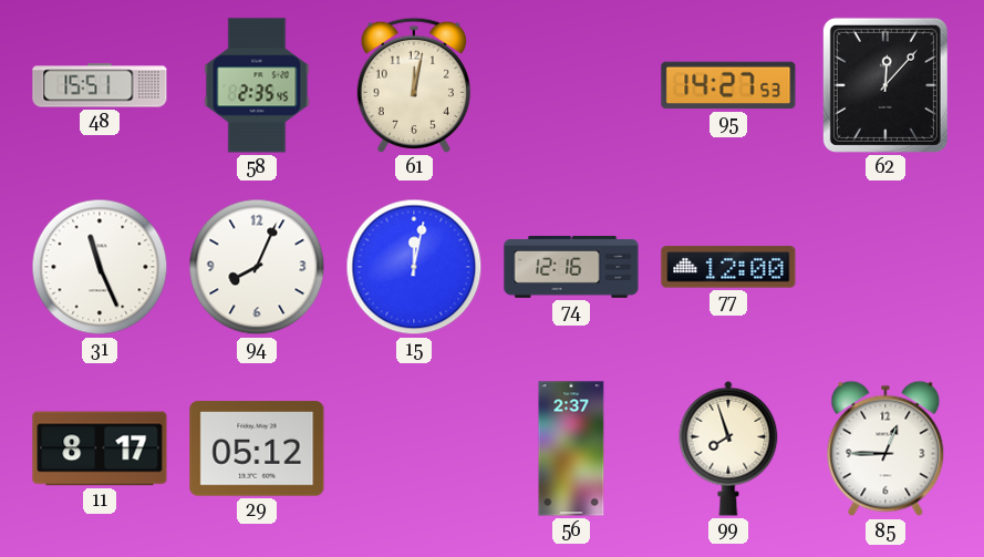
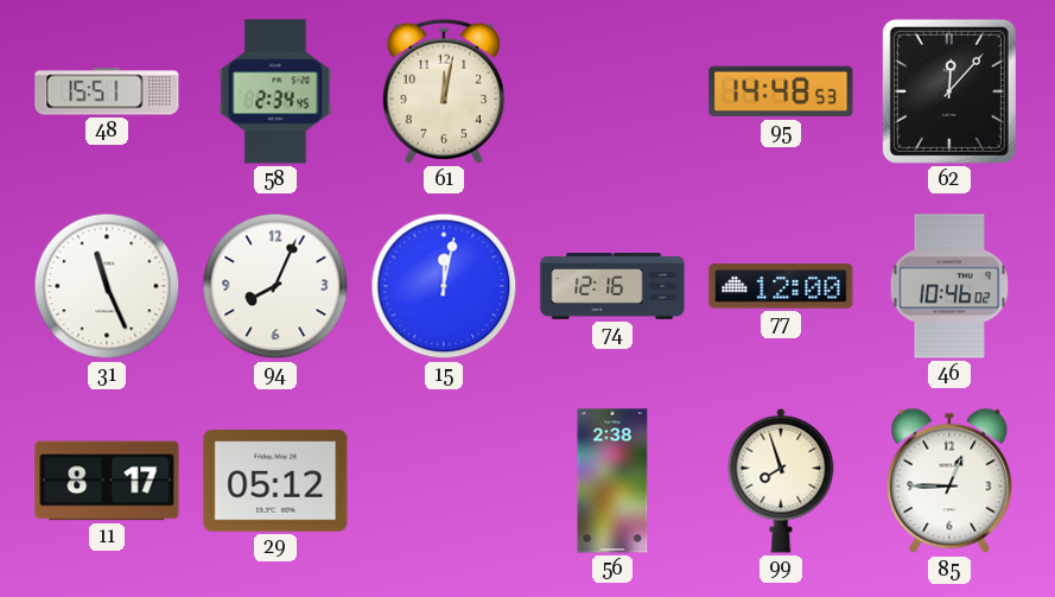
58: 2:35 -> 2:34 (275, 91)
95: 14:27 -> 14:48 (781, 91)
46: none -> 10:46 (949, 286)
56: 2:37 -> 2:38 (612, 481)
